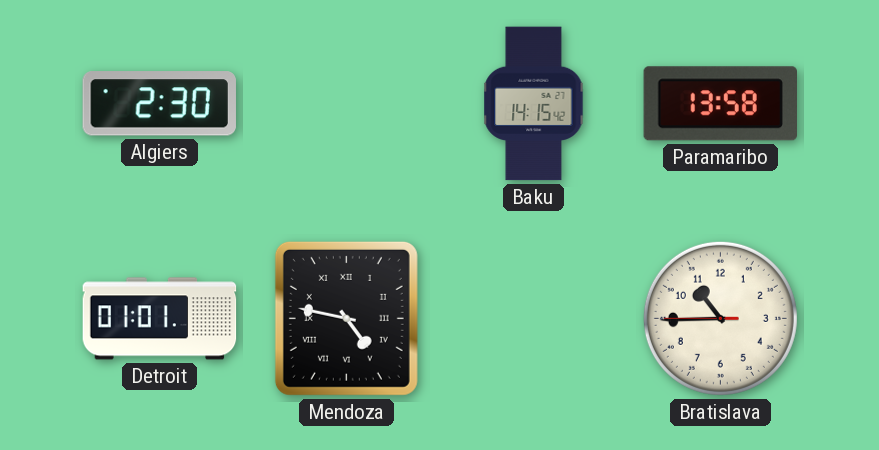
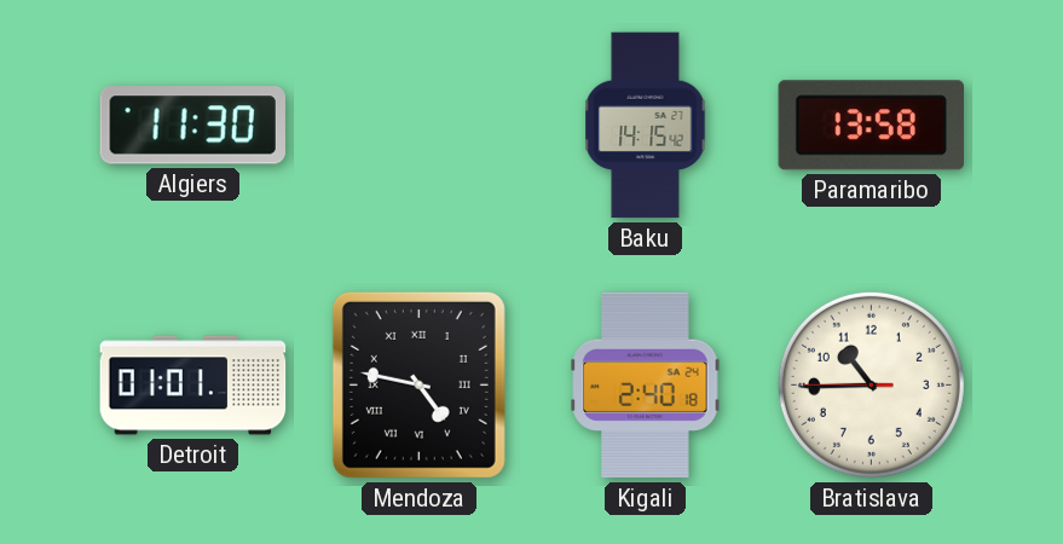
Algiers: 2:30 -> 11:30 (192, 126)
Kigali: none -> 2:40 (646, 386)
